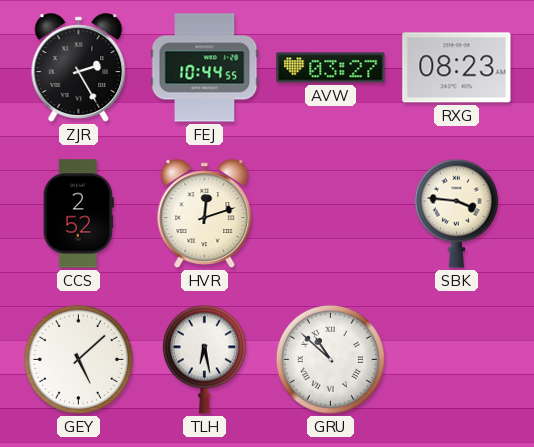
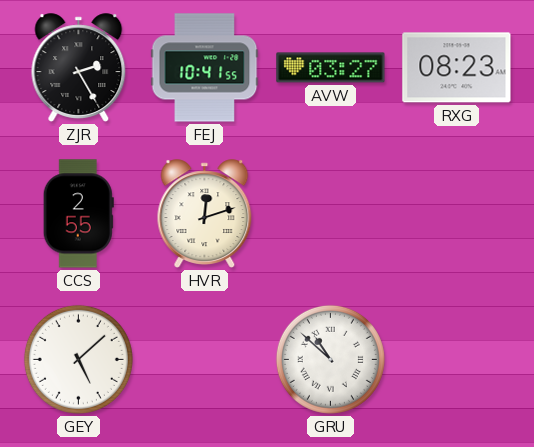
FEJ: 10:44 -> 10:41 (205, 68)
CCS: 2:52 -> 2:55 (78, 214)
SBK: 3:46 -> none (456, 213)
TLH: 6:28 -> none (204, 359)
